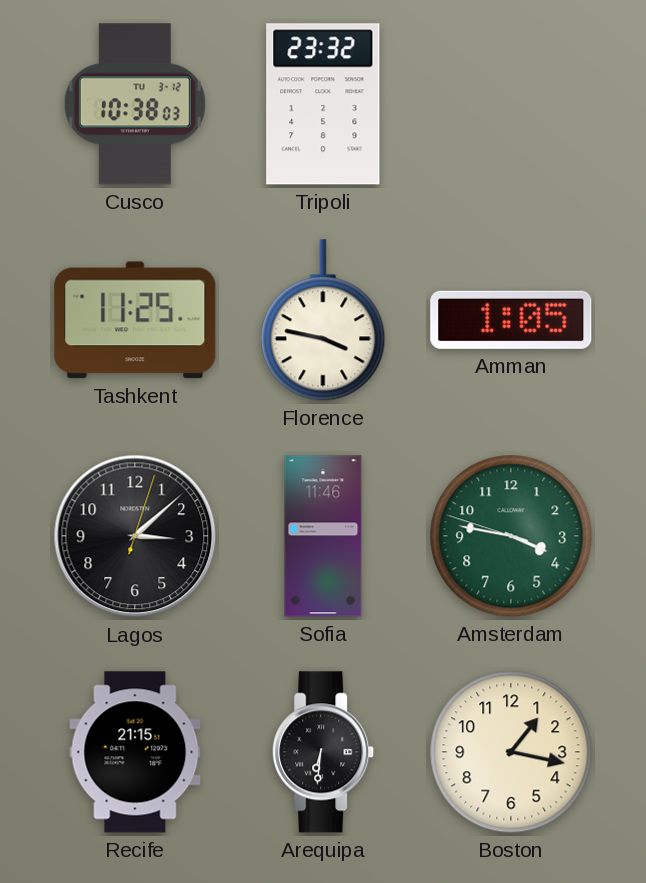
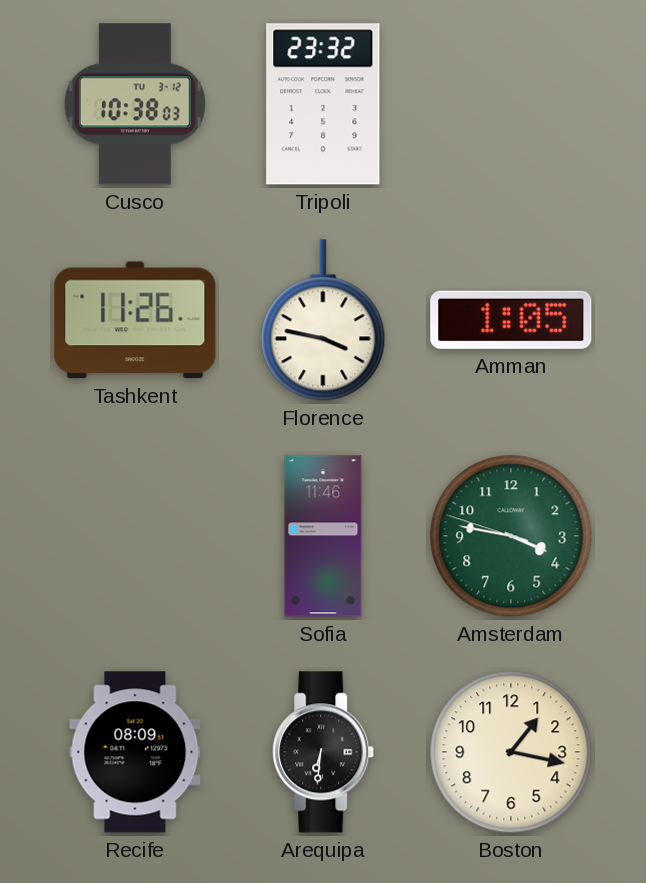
Tashkent: 11:25 -> 11:26 (135, 320)
Lagos: 3:08 -> none (135, 536)
Recife: 21:15 -> 08:09 (135, 752)
